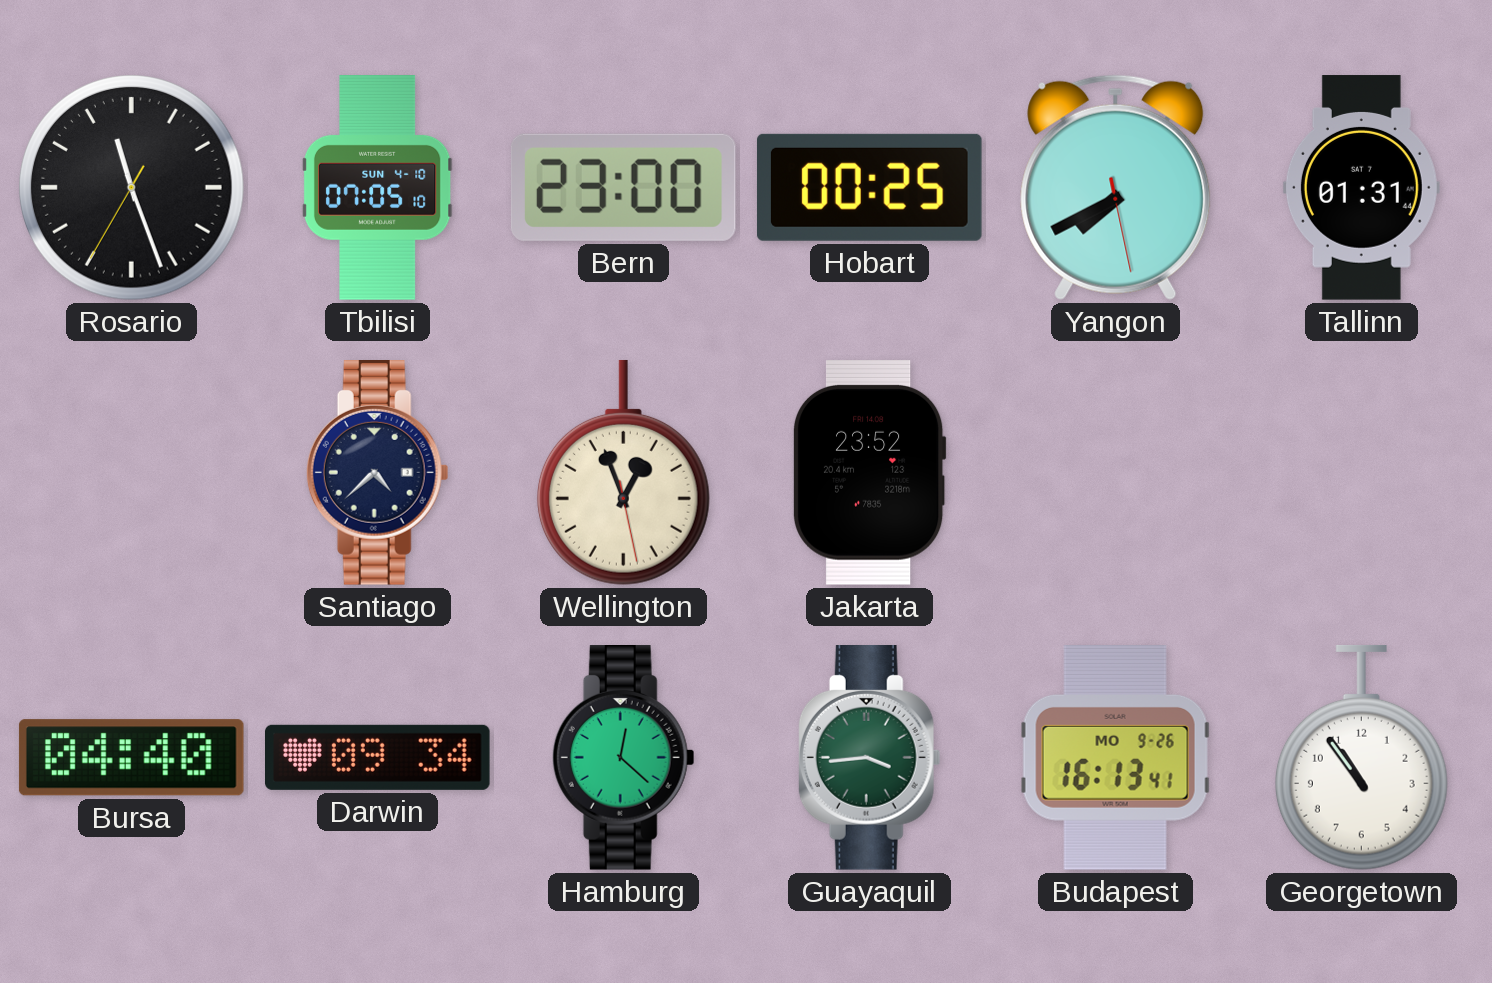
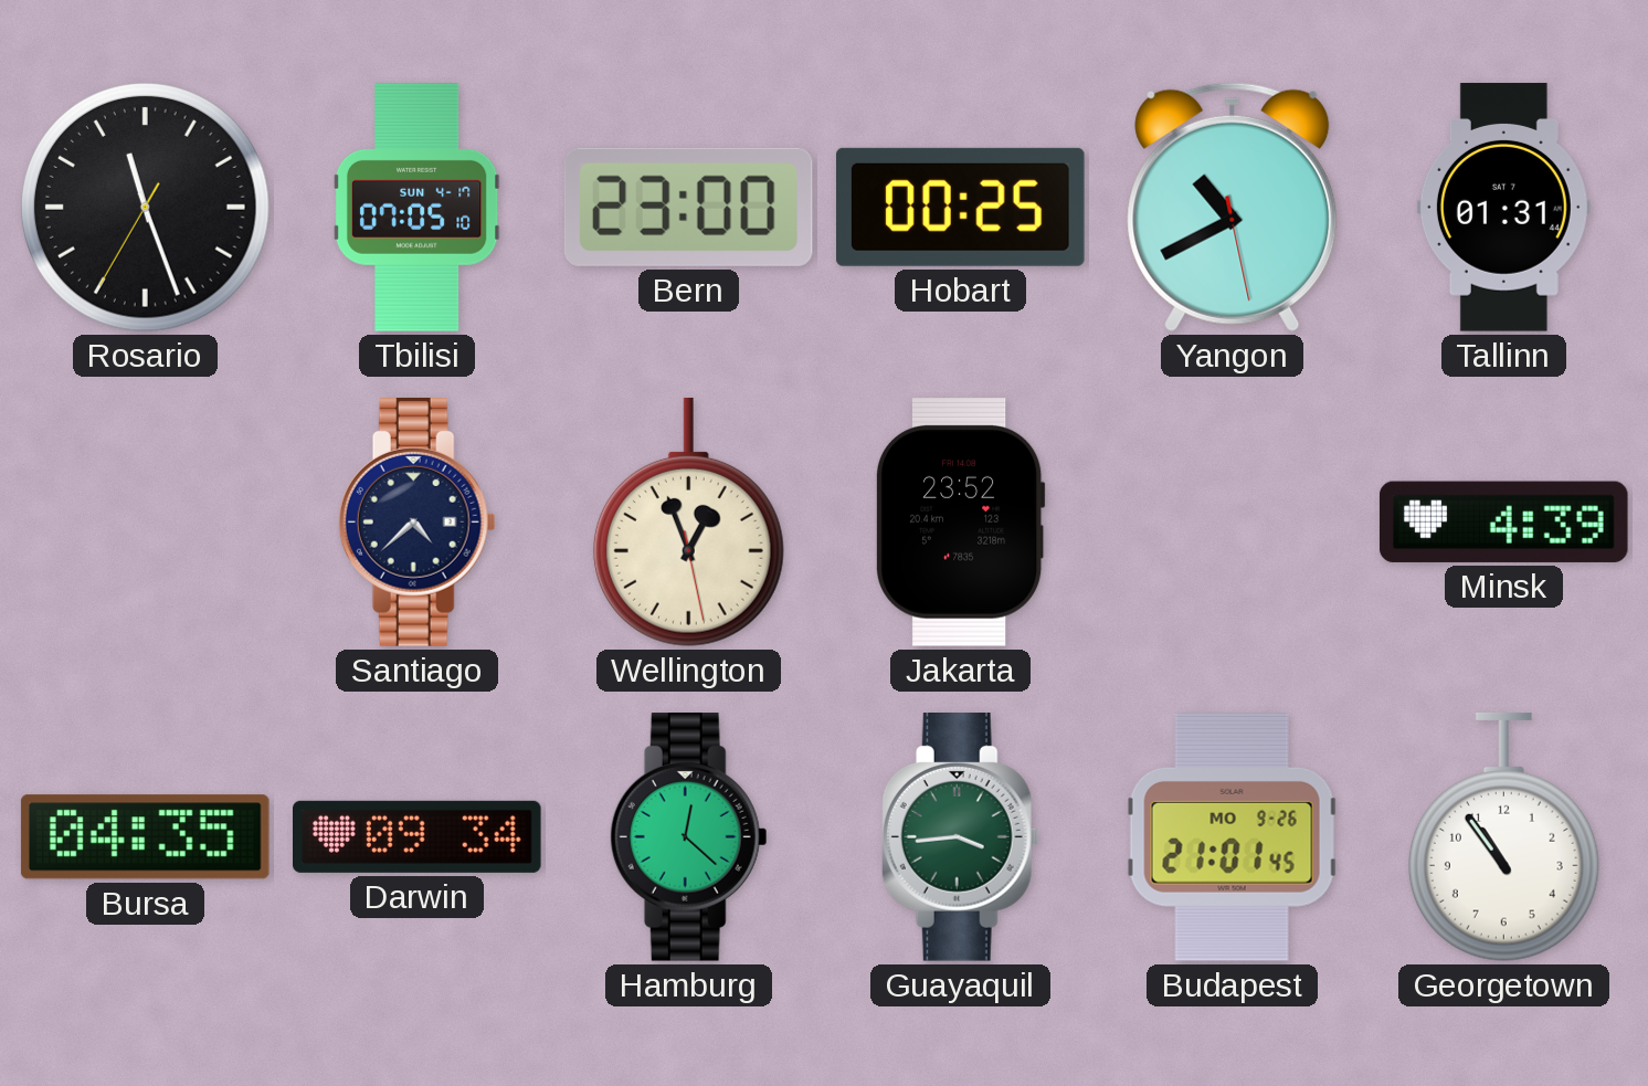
Tbilisi date: SUN 4-10 -> SUN 4-17 (416, 208)
Yangon: 7:40 -> 10:40 (1233, 207)
Minsk: none -> 4:39 (1503, 521)
Bursa: 04:40 -> 04:35 (145, 837)
Budapest: 16:13 -> 21:01 (1232, 837)
